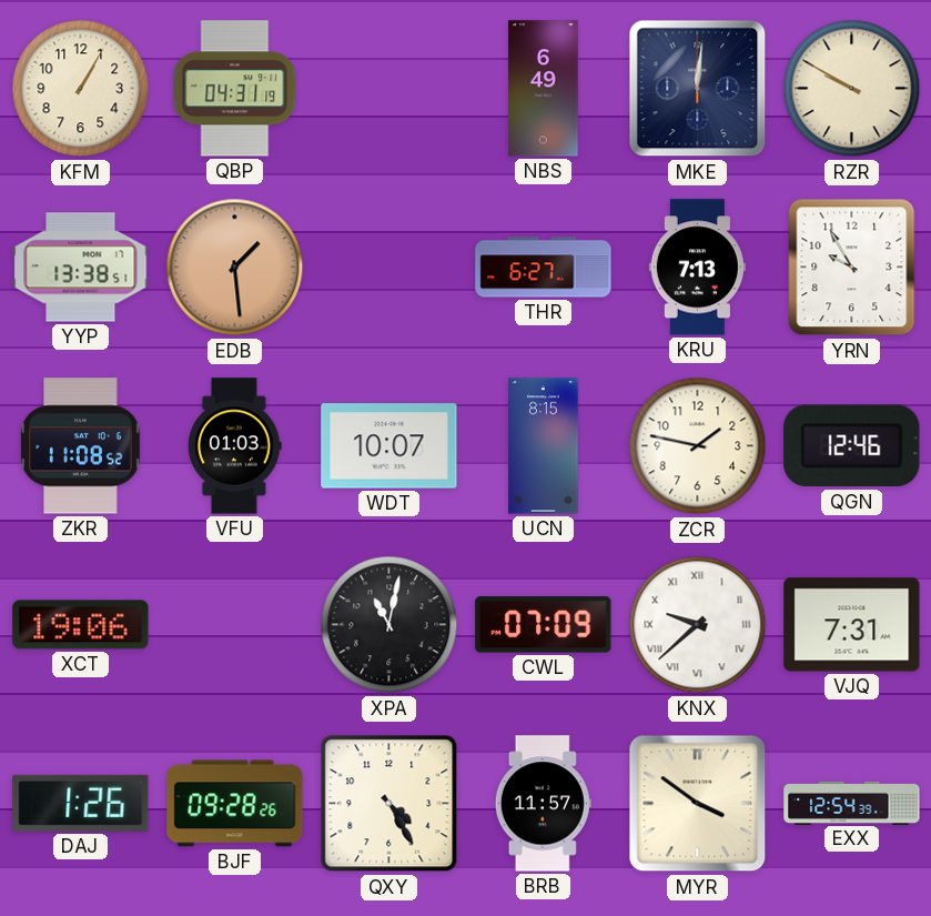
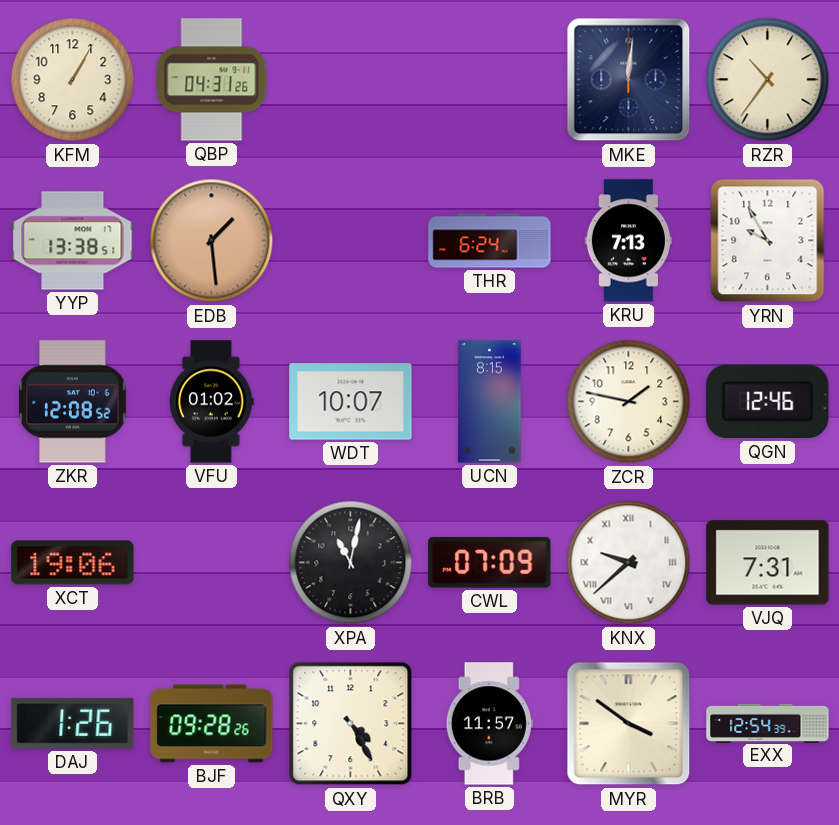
QBP: 04:31:19 -> 04:31:26 (212, 80)
NBS: 6:49 -> none (544, 89)
RZR: 9:50 -> 10:36 (768, 80)
THR: 6:27 -> 6:24 (490, 241)
ZKR: 11:08 -> 12:08 (73, 402)
VFU: 01:03 -> 01:02 (212, 402)
